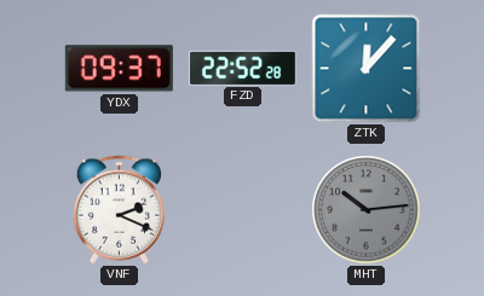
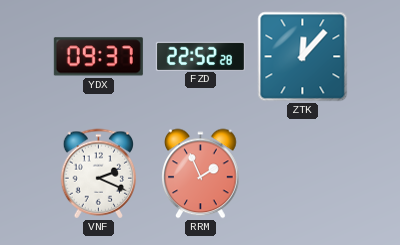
RRM: none -> 1:56 (201, 174)
MHT: 10:14 -> none (367, 210)
